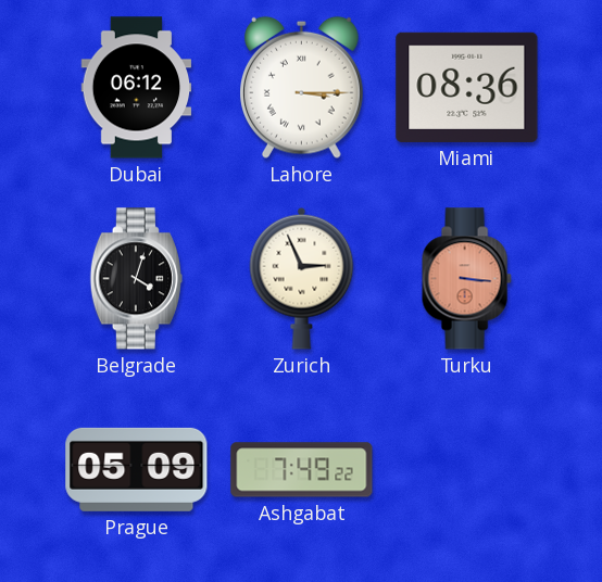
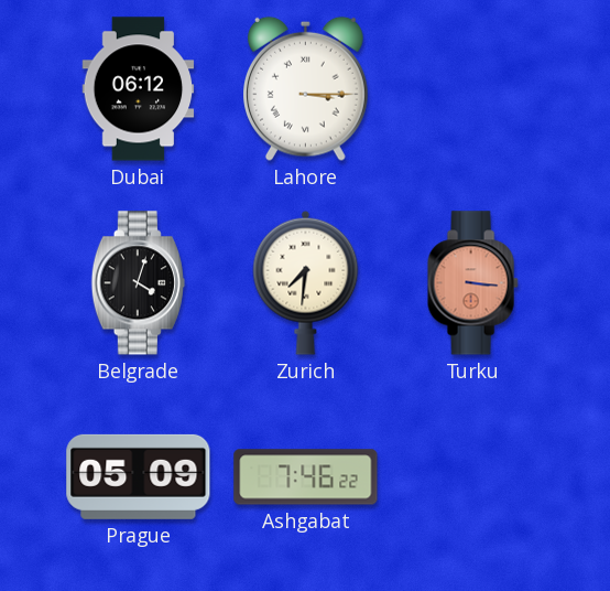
Miami: 08:36 -> none (467, 87)
Zurich: 2:56 -> 7:31 (306, 282)
Ashgabat: 7:49 -> 7:46 (306, 477)
